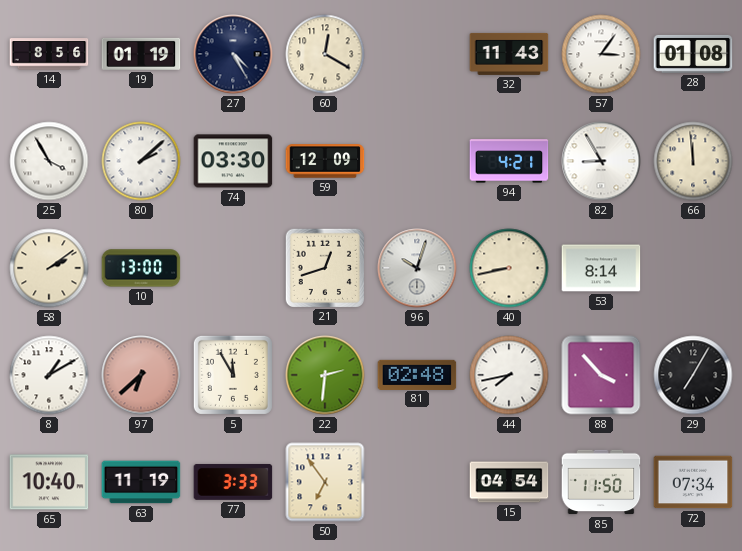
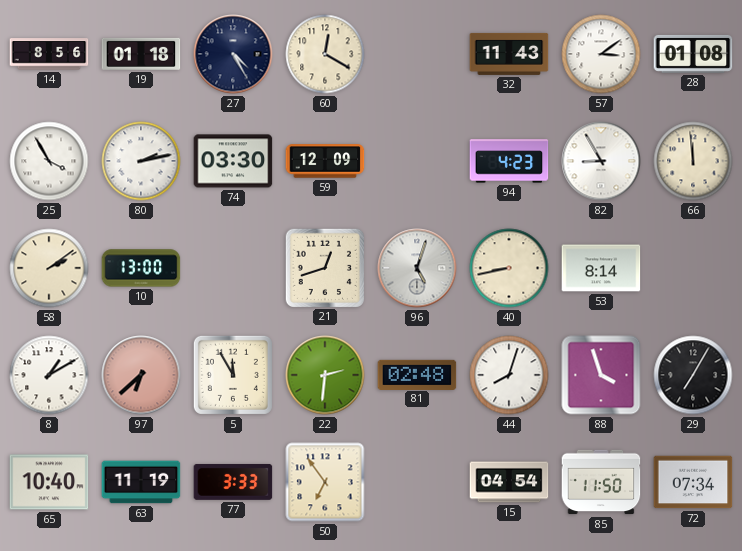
19: 01:19 -> 01:18 (141, 54)
57: 3:06 -> 3:09 (601, 54)
80: 2:08 -> 2:13 (141, 161)
94: 4:21 -> 4:23 (509, 161)
96: 10:03 -> 5:03 (417, 268)
44: 7:43 -> 8:03 (509, 375)
88: 3:53 -> 3:57 (601, 375)
